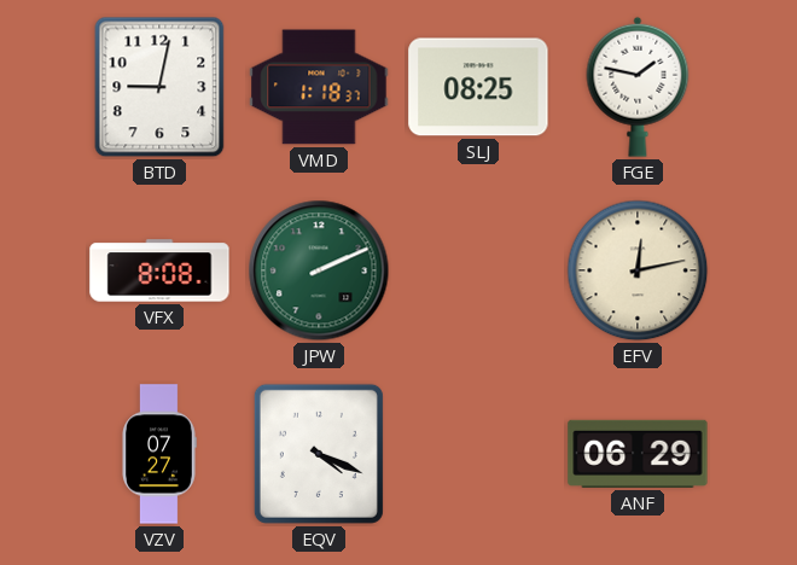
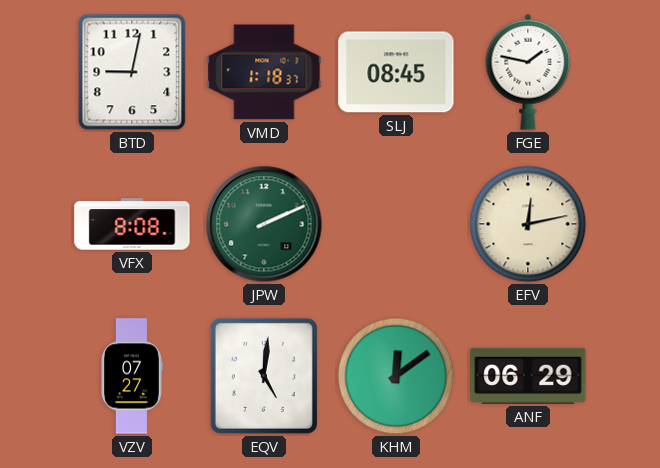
SLJ: 08:25 -> 08:45 (396, 72)
EQV: 4:19 -> 5:01 (264, 376)
KHM: none -> 12:09 (396, 376)
